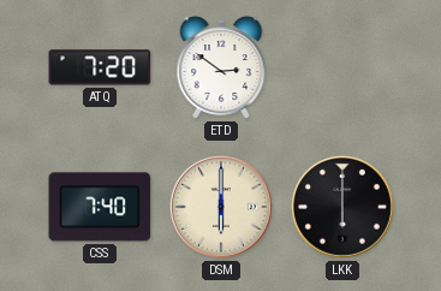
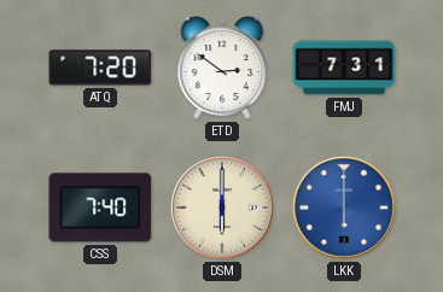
FMJ: none -> 7:31 (344, 68)
LKK dial: black -> blue (345, 209)
